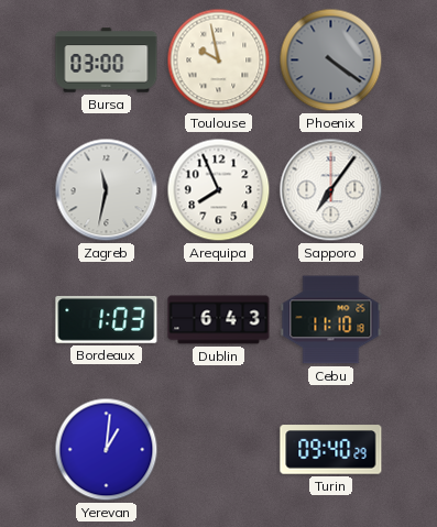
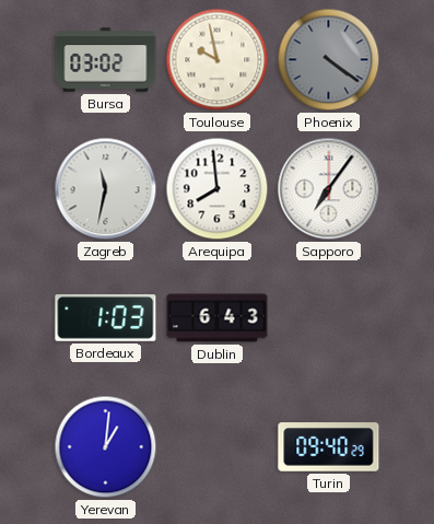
Bursa: 03:00 -> 03:02 (106, 60)
Arequipa: 7:56 -> 7:59 (218, 189)
Cebu: 11:10 -> none (331, 320)
